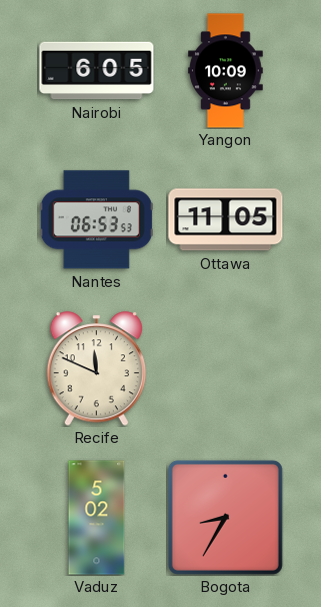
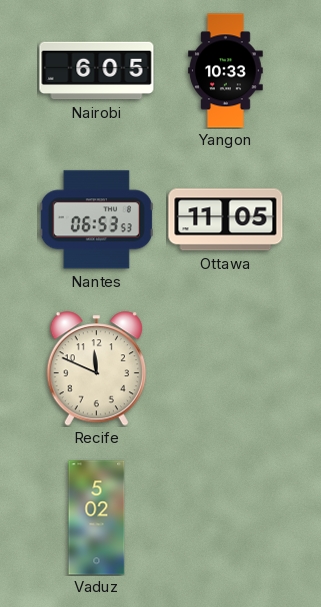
Yangon: 10:09 -> 10:33 (226, 71)
Bogota: 8:35 -> none (225, 517)
